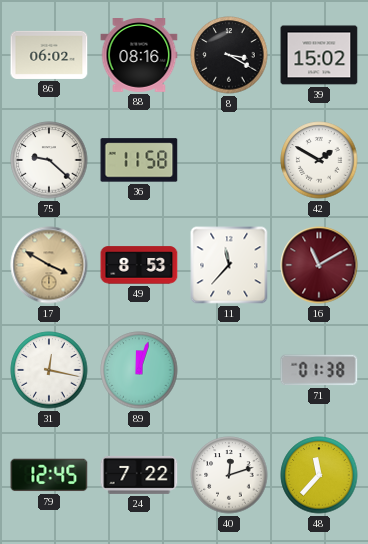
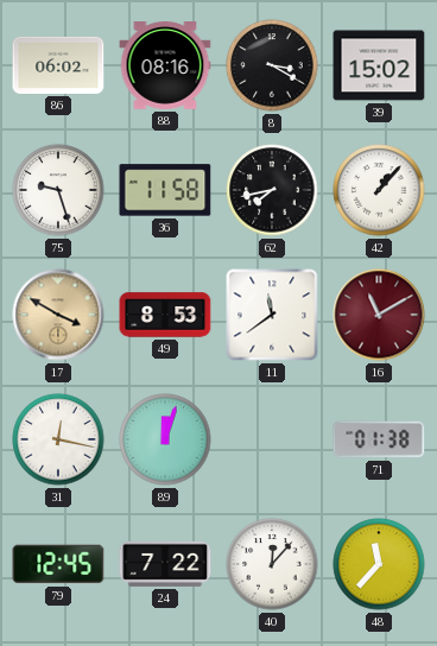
75: 9:22 -> 9:27 (58, 190)
62: none -> 7:43 (272, 190)
42: 1:50 -> 1:07 (379, 190)
11: 11:37 -> 11:39 (272, 315)
40: 12:12 -> 12:07 (272, 564)
